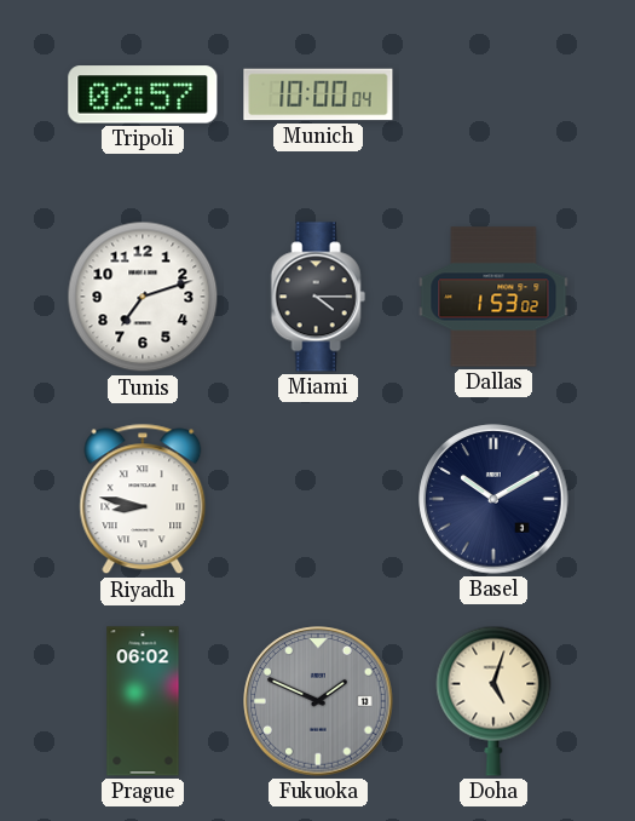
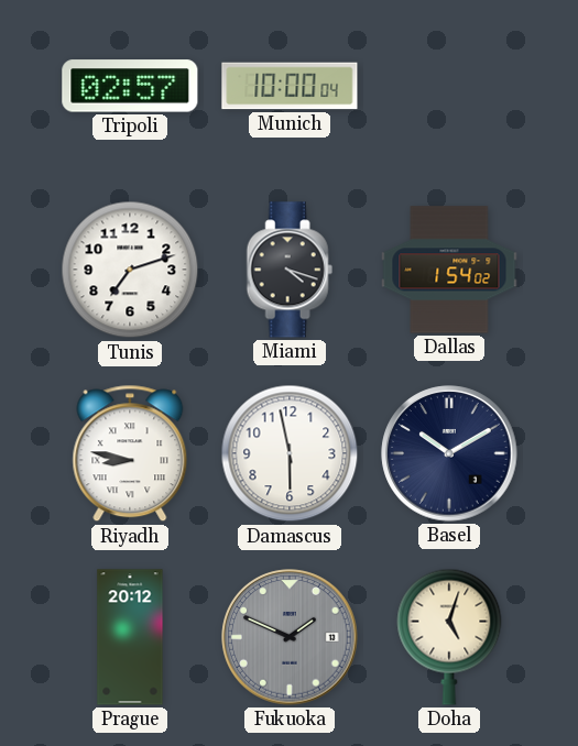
Miami: 4:15 -> 4:18 (290, 270)
Dallas: 1:53 -> 1:54 (449, 270)
Damascus: none -> 5:58 (290, 453)
Prague: 06:02 -> 20:12 (130, 637)
